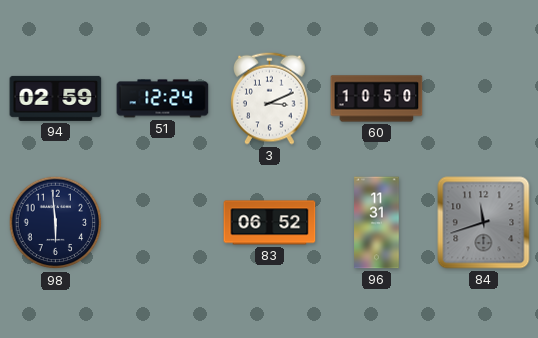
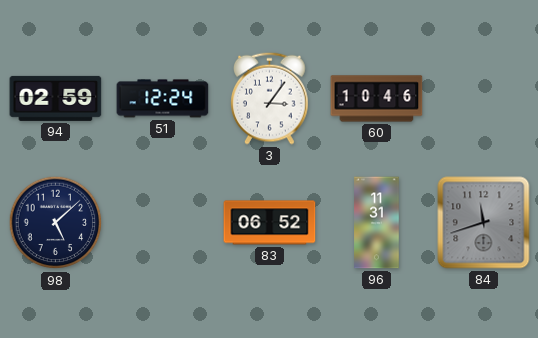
3: 3:11 -> 3:06 (270, 98)
60: 10:50 -> 10:46 (377, 99)
98: 5:59 -> 5:08 (56, 223)
